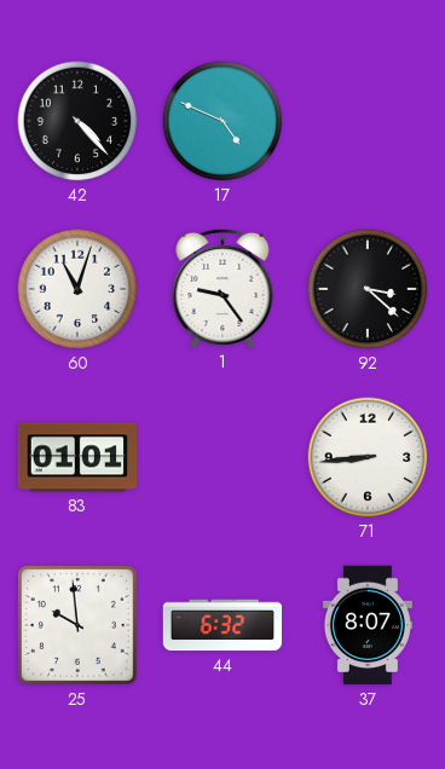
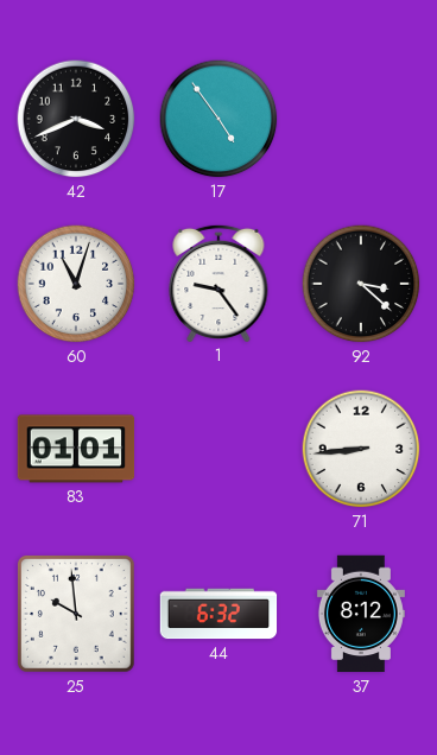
42: 4:23 -> 3:41 (76, 119)
17: 4:49 -> 4:54 (218, 119)
37: 8:07 -> 8:12 (361, 614)
